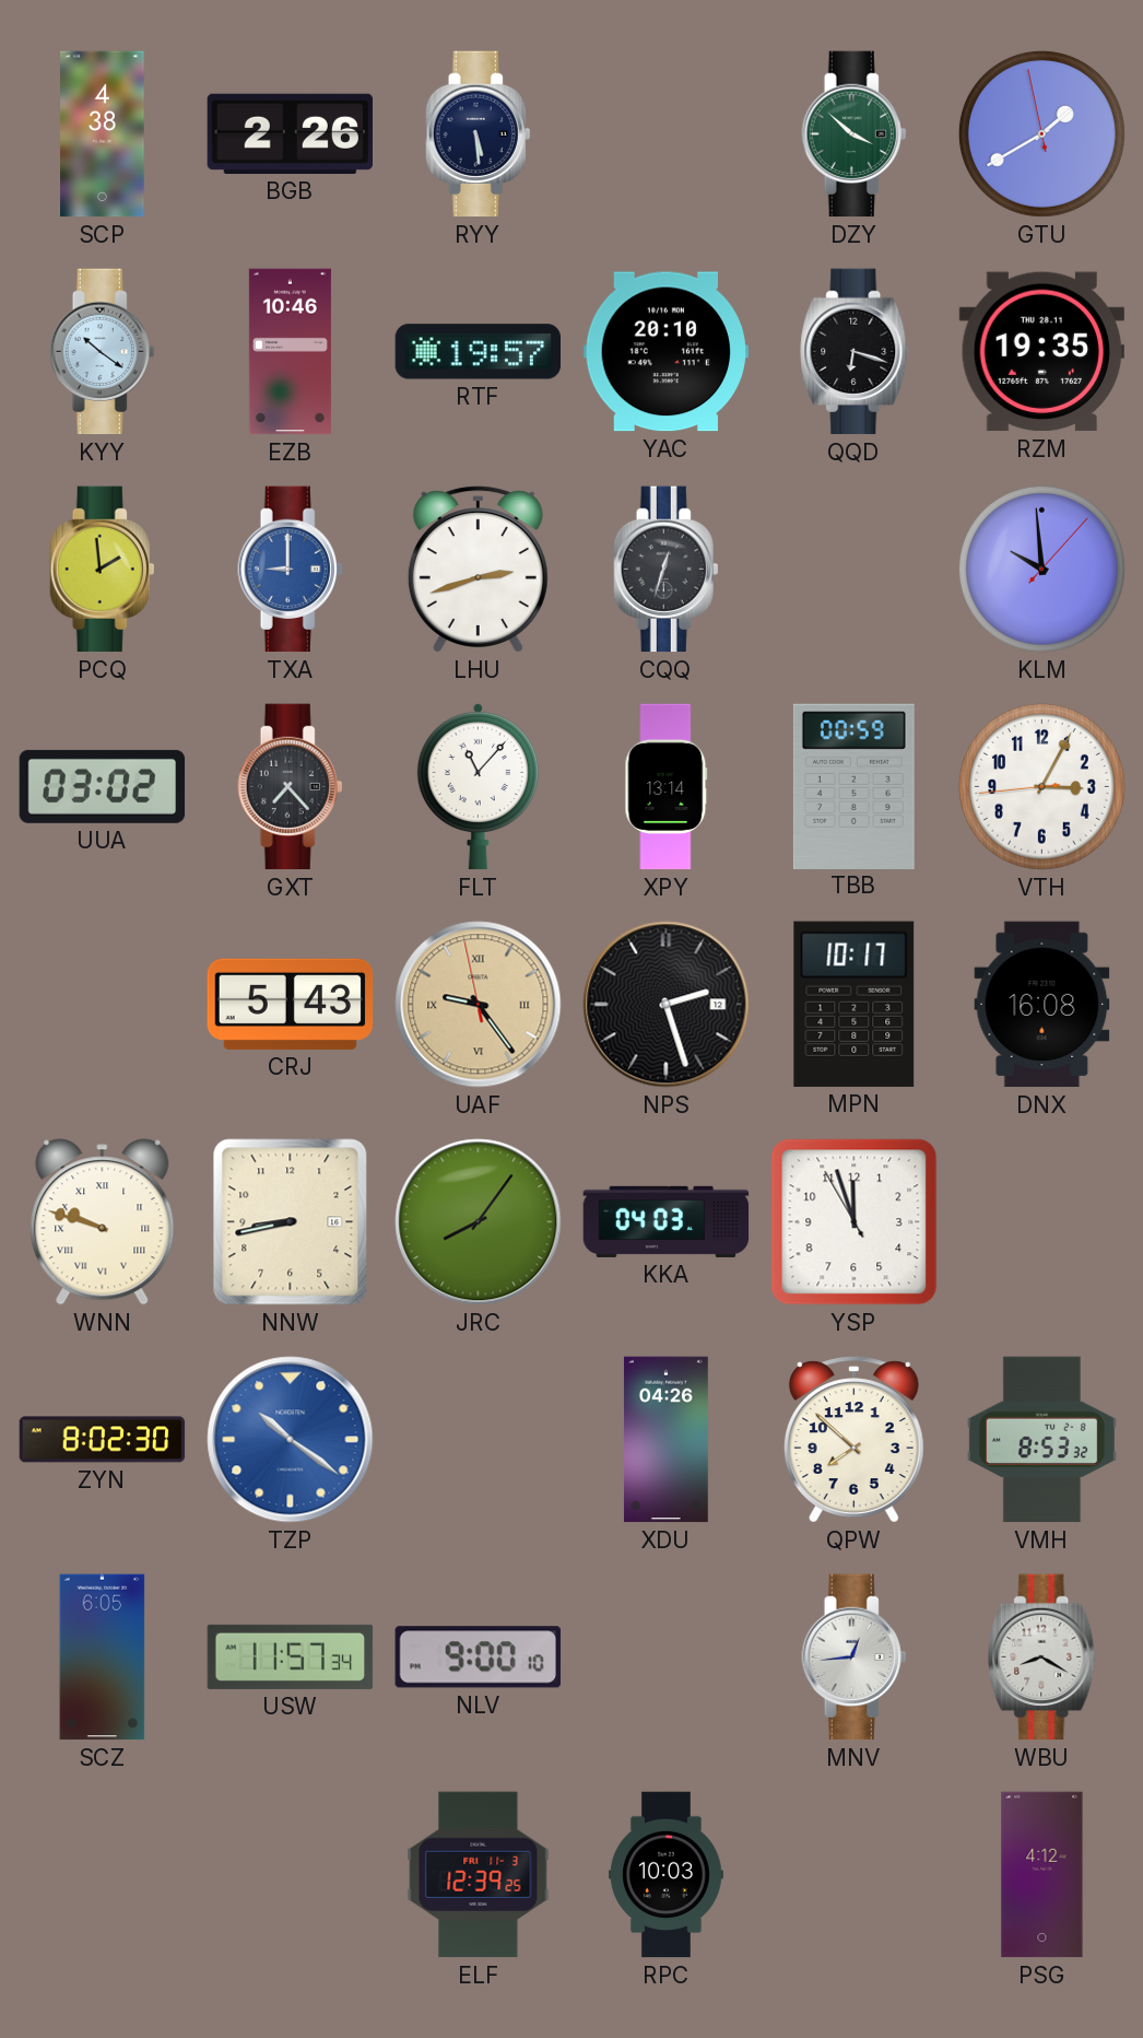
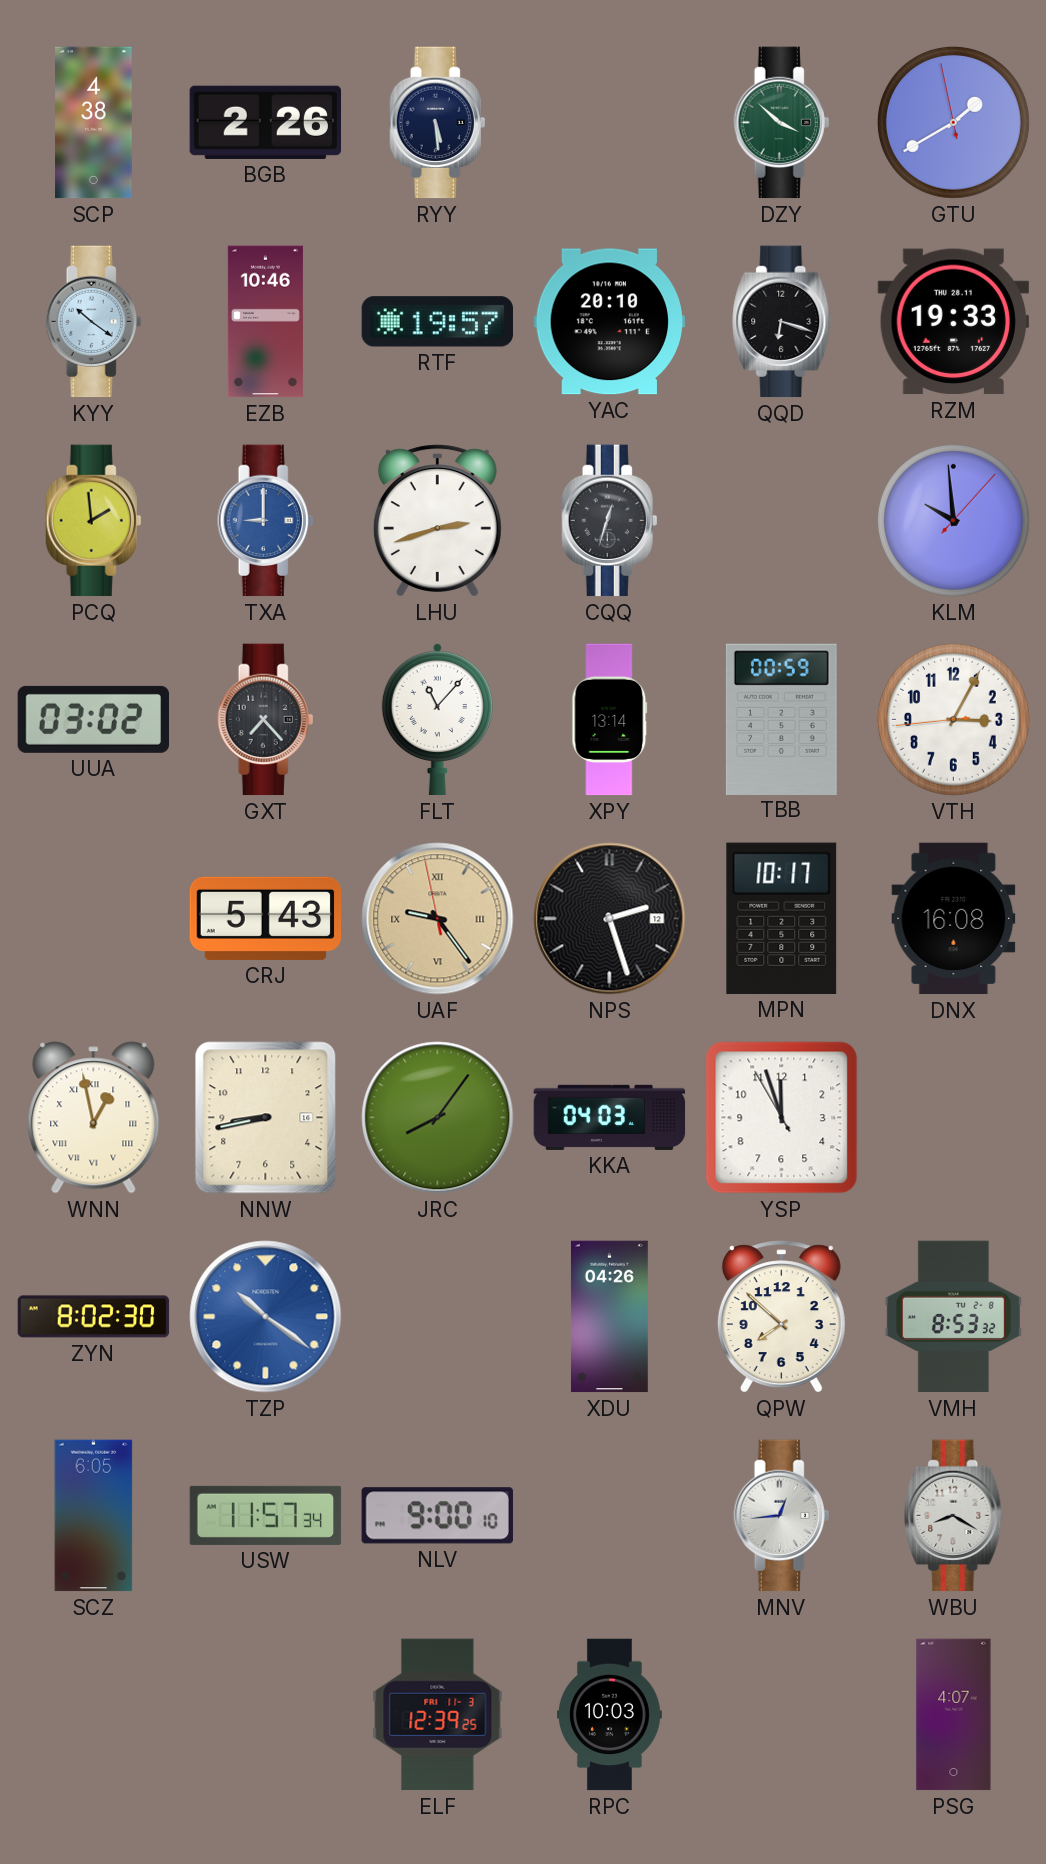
RZM: 19:35 -> 19:33 (953, 322)
WNN: 9:48 -> 12:58 (94, 1118)
PSG: 4:12 -> 4:07 (954, 1715)
